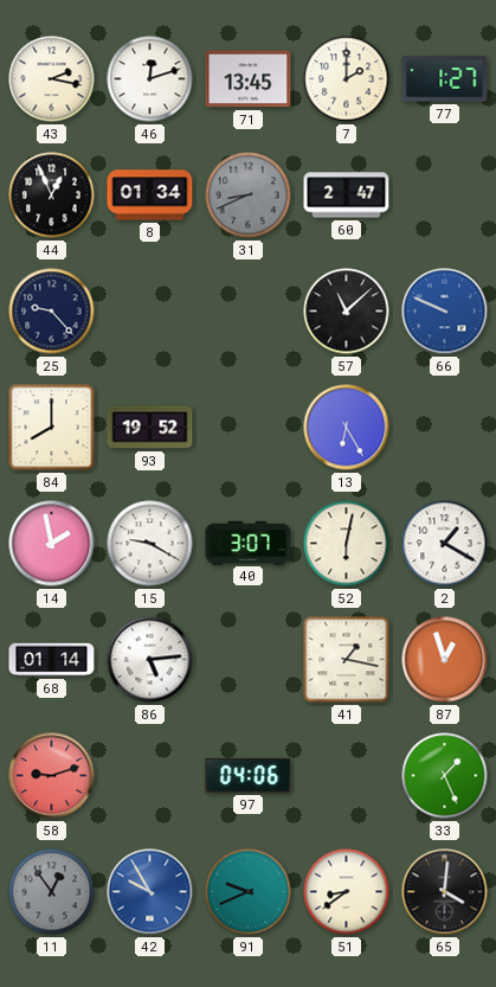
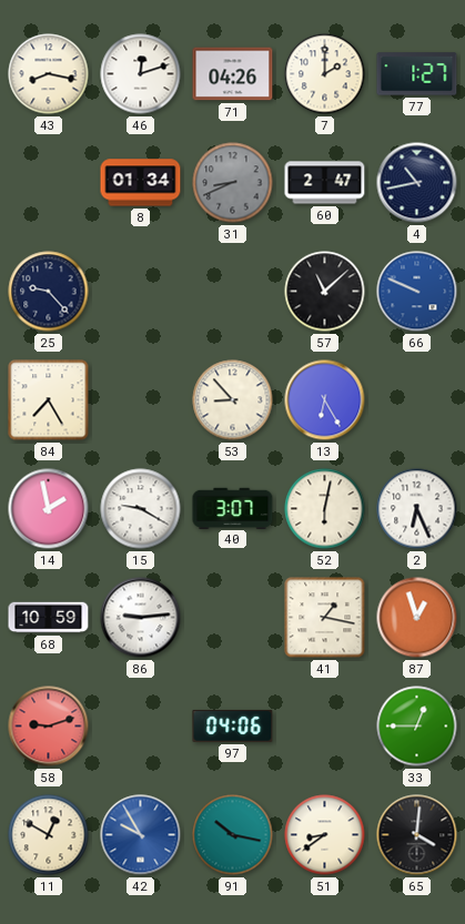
43: 2:17 -> 8:17 (49, 74)
71: 13:45 -> 04:26 (233, 74)
44: 12:56 -> none (52, 196)
4: none -> 10:43 (417, 183)
84: 8:00 -> 7:25 (49, 400)
93: 19:52 -> none (150, 428)
53: none -> 8:53 (233, 400)
2: 1:20 -> 6:26 (417, 509)
68: 01:14 -> 10:59 (49, 618)
86: 5:14 -> 9:14 (141, 618)
33: 1:26 -> 12:45 (417, 727)
11: 12:54 -> 12:50 (49, 835)
11 dial: grey -> cream (49, 835)
91: 9:41 -> 10:17 (233, 835)
